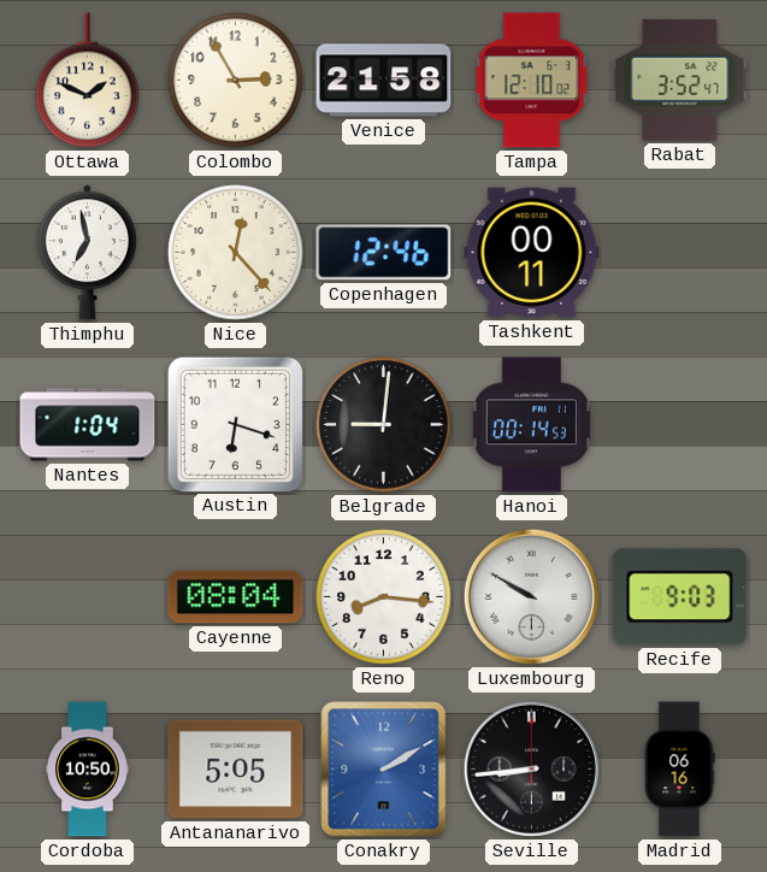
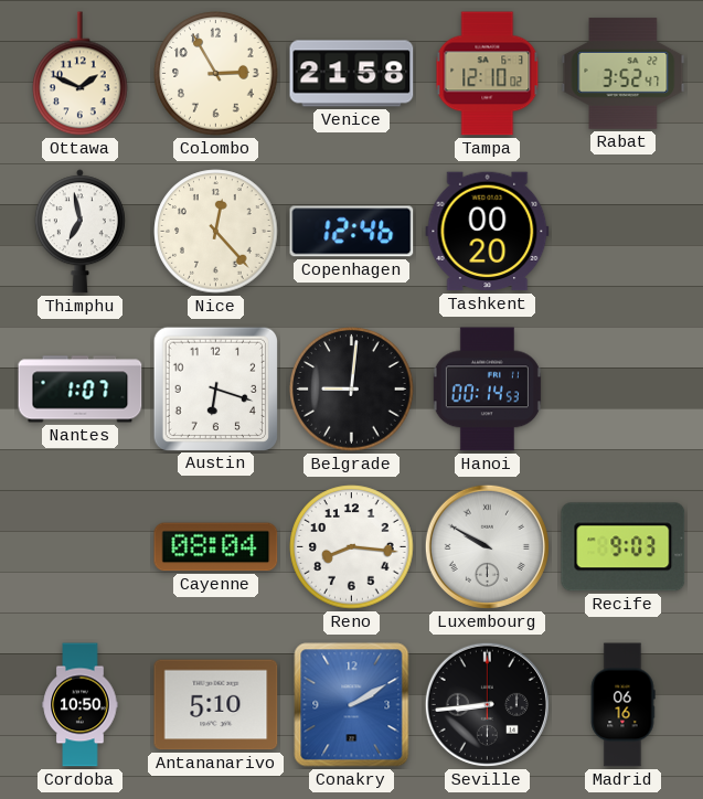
Tashkent: 00:11 -> 00:20 (488, 232)
Nantes: 1:04 -> 1:07 (81, 390)
Antananarivo: 5:05 -> 5:10 (216, 705)
